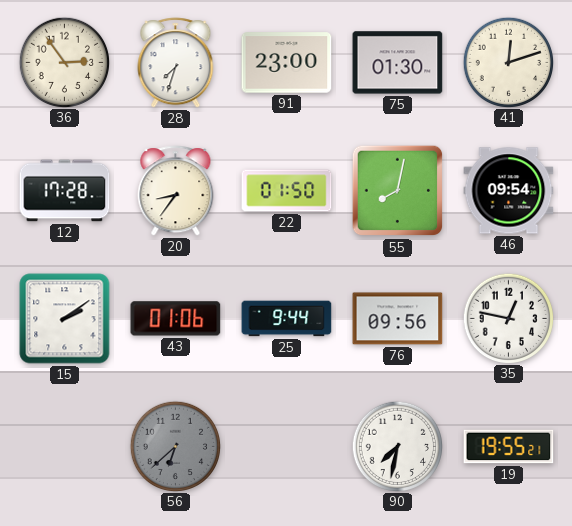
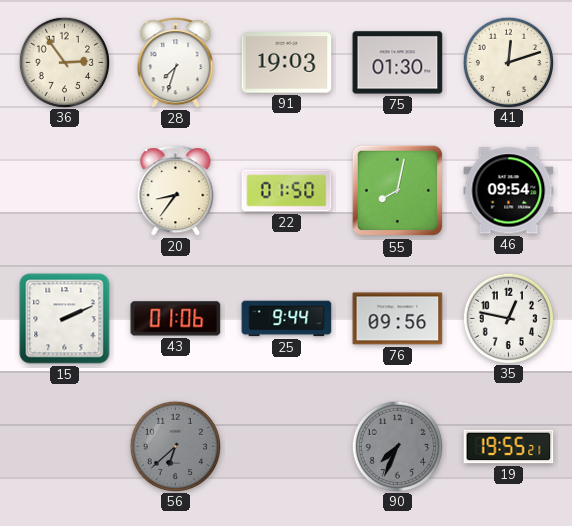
91: 23:00 -> 19:03 (287, 63)
12: 17:28 -> none (65, 191)
15: 2:09 -> 2:11 (65, 319)
90: 7:32 -> 7:34 (397, 446)
90 dial: white -> grey (397, 446)
